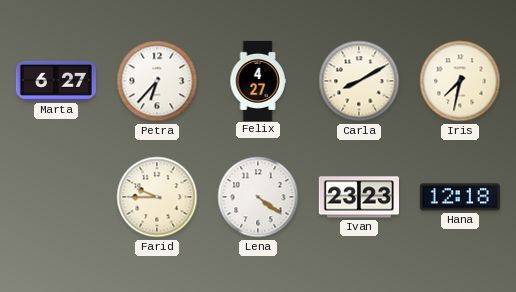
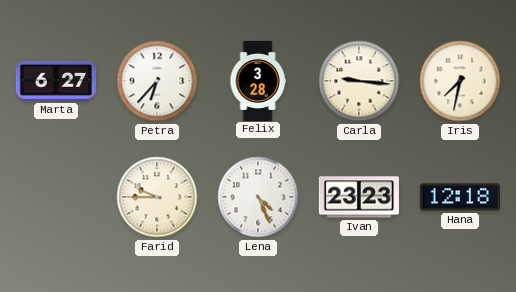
Felix: 4:27 -> 3:28 (258, 80)
Carla: 8:10 -> 9:16 (359, 81)
Lena: 4:21 -> 4:26 (258, 197)
